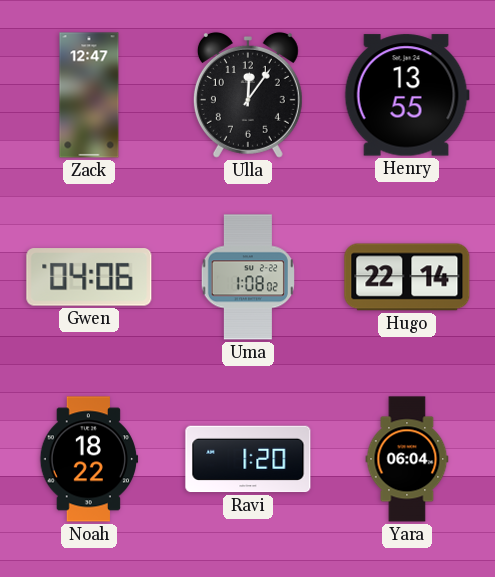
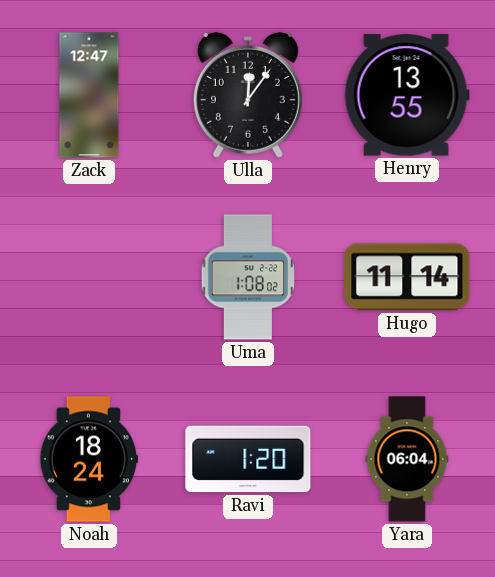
Gwen: 04:06 -> none (89, 277)
Hugo: 22:14 -> 11:14 (407, 277)
Noah: 18:22 -> 18:24 (89, 459)
